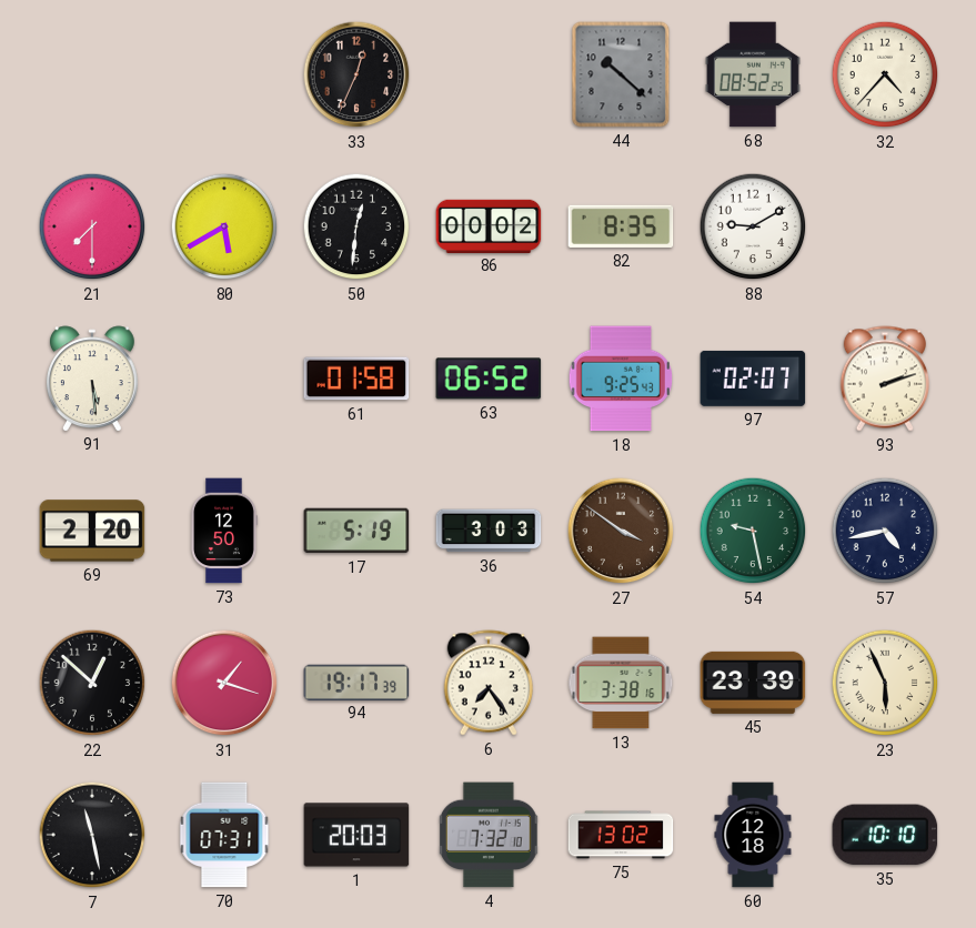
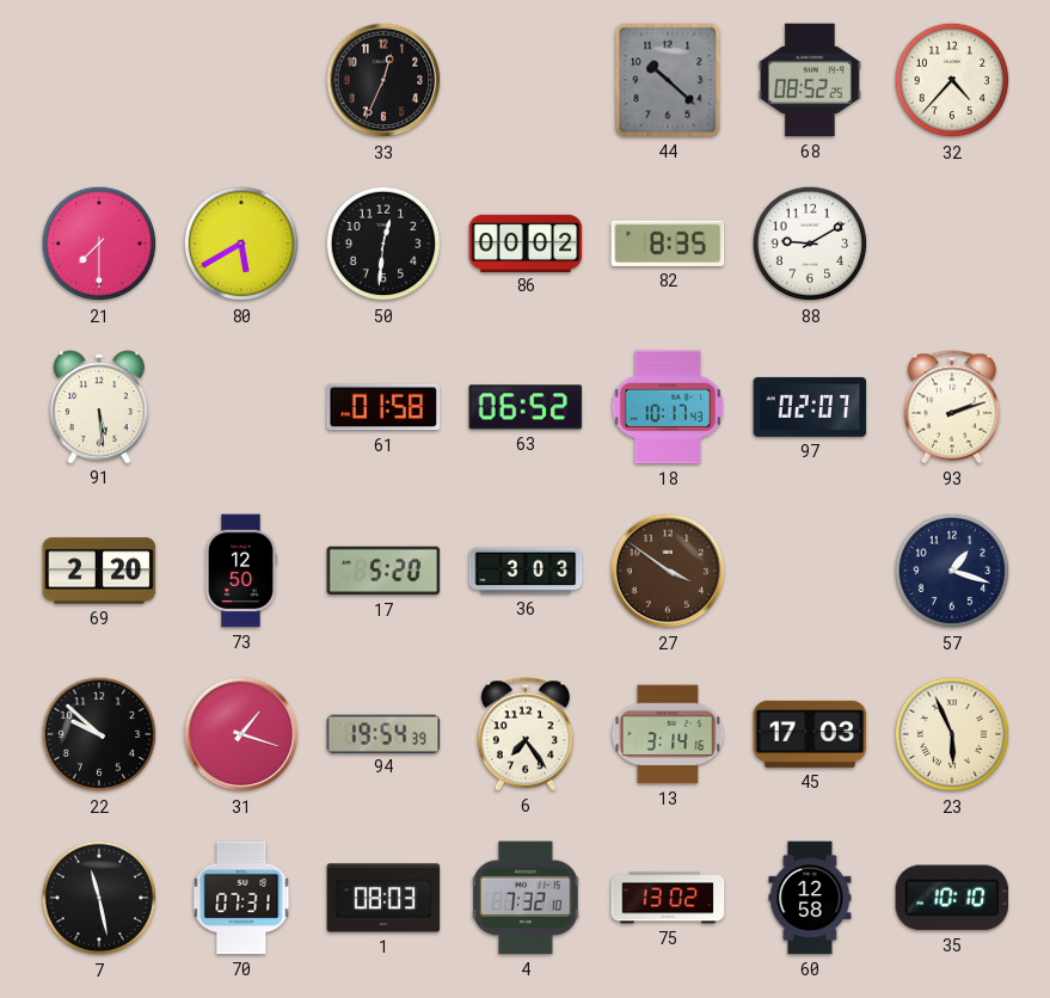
18: 9:25 -> 10:17 (667, 407)
17: 5:19 -> 5:20 (383, 571)
54: 9:28 -> none (753, 531)
57: 4:43 -> 1:18 (952, 571)
22: 12:52 -> 9:52 (99, 734)
94: 19:17 -> 19:54 (383, 733)
13: 3:38 -> 3:14 (668, 734)
45: 23:39 -> 17:03 (810, 734)
1: 20:03 -> 08:03 (383, 898)
60: 12:18 -> 12:58 (810, 898)
